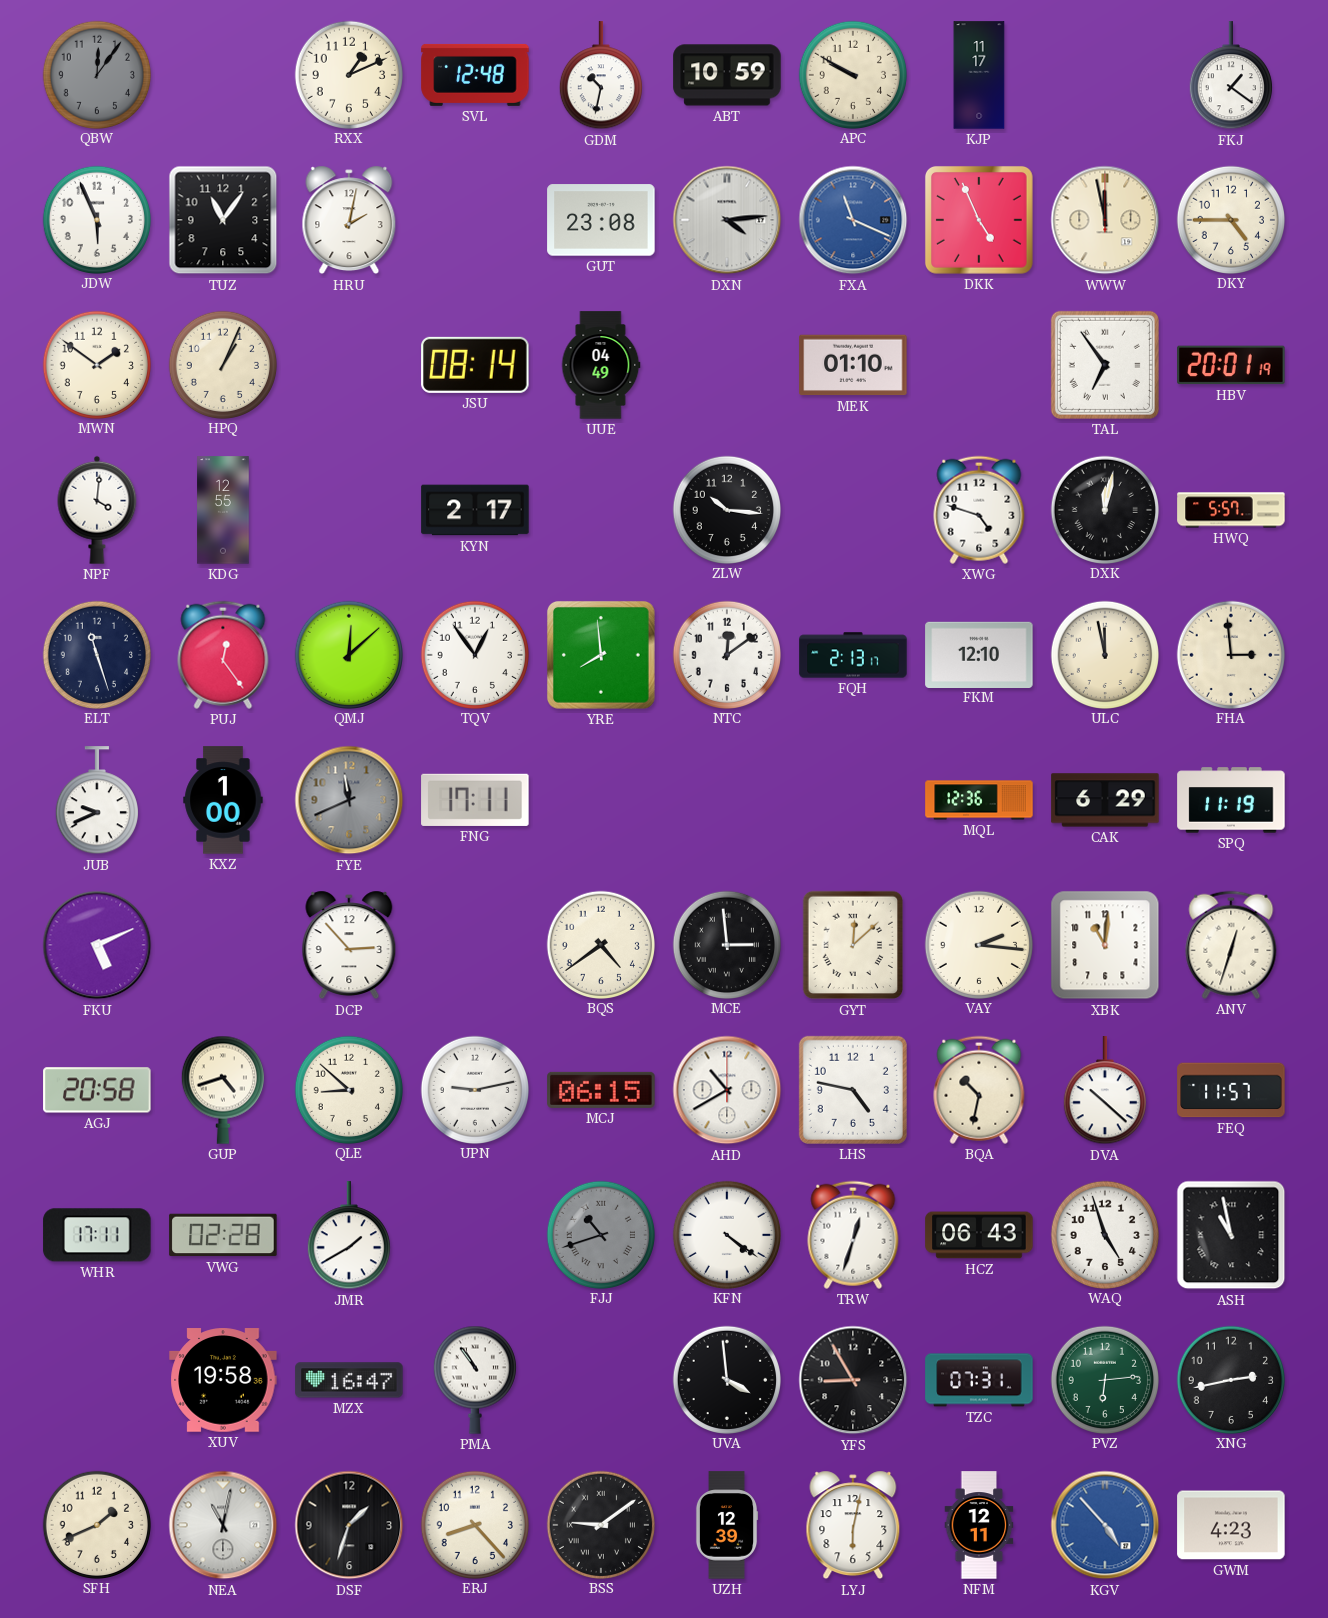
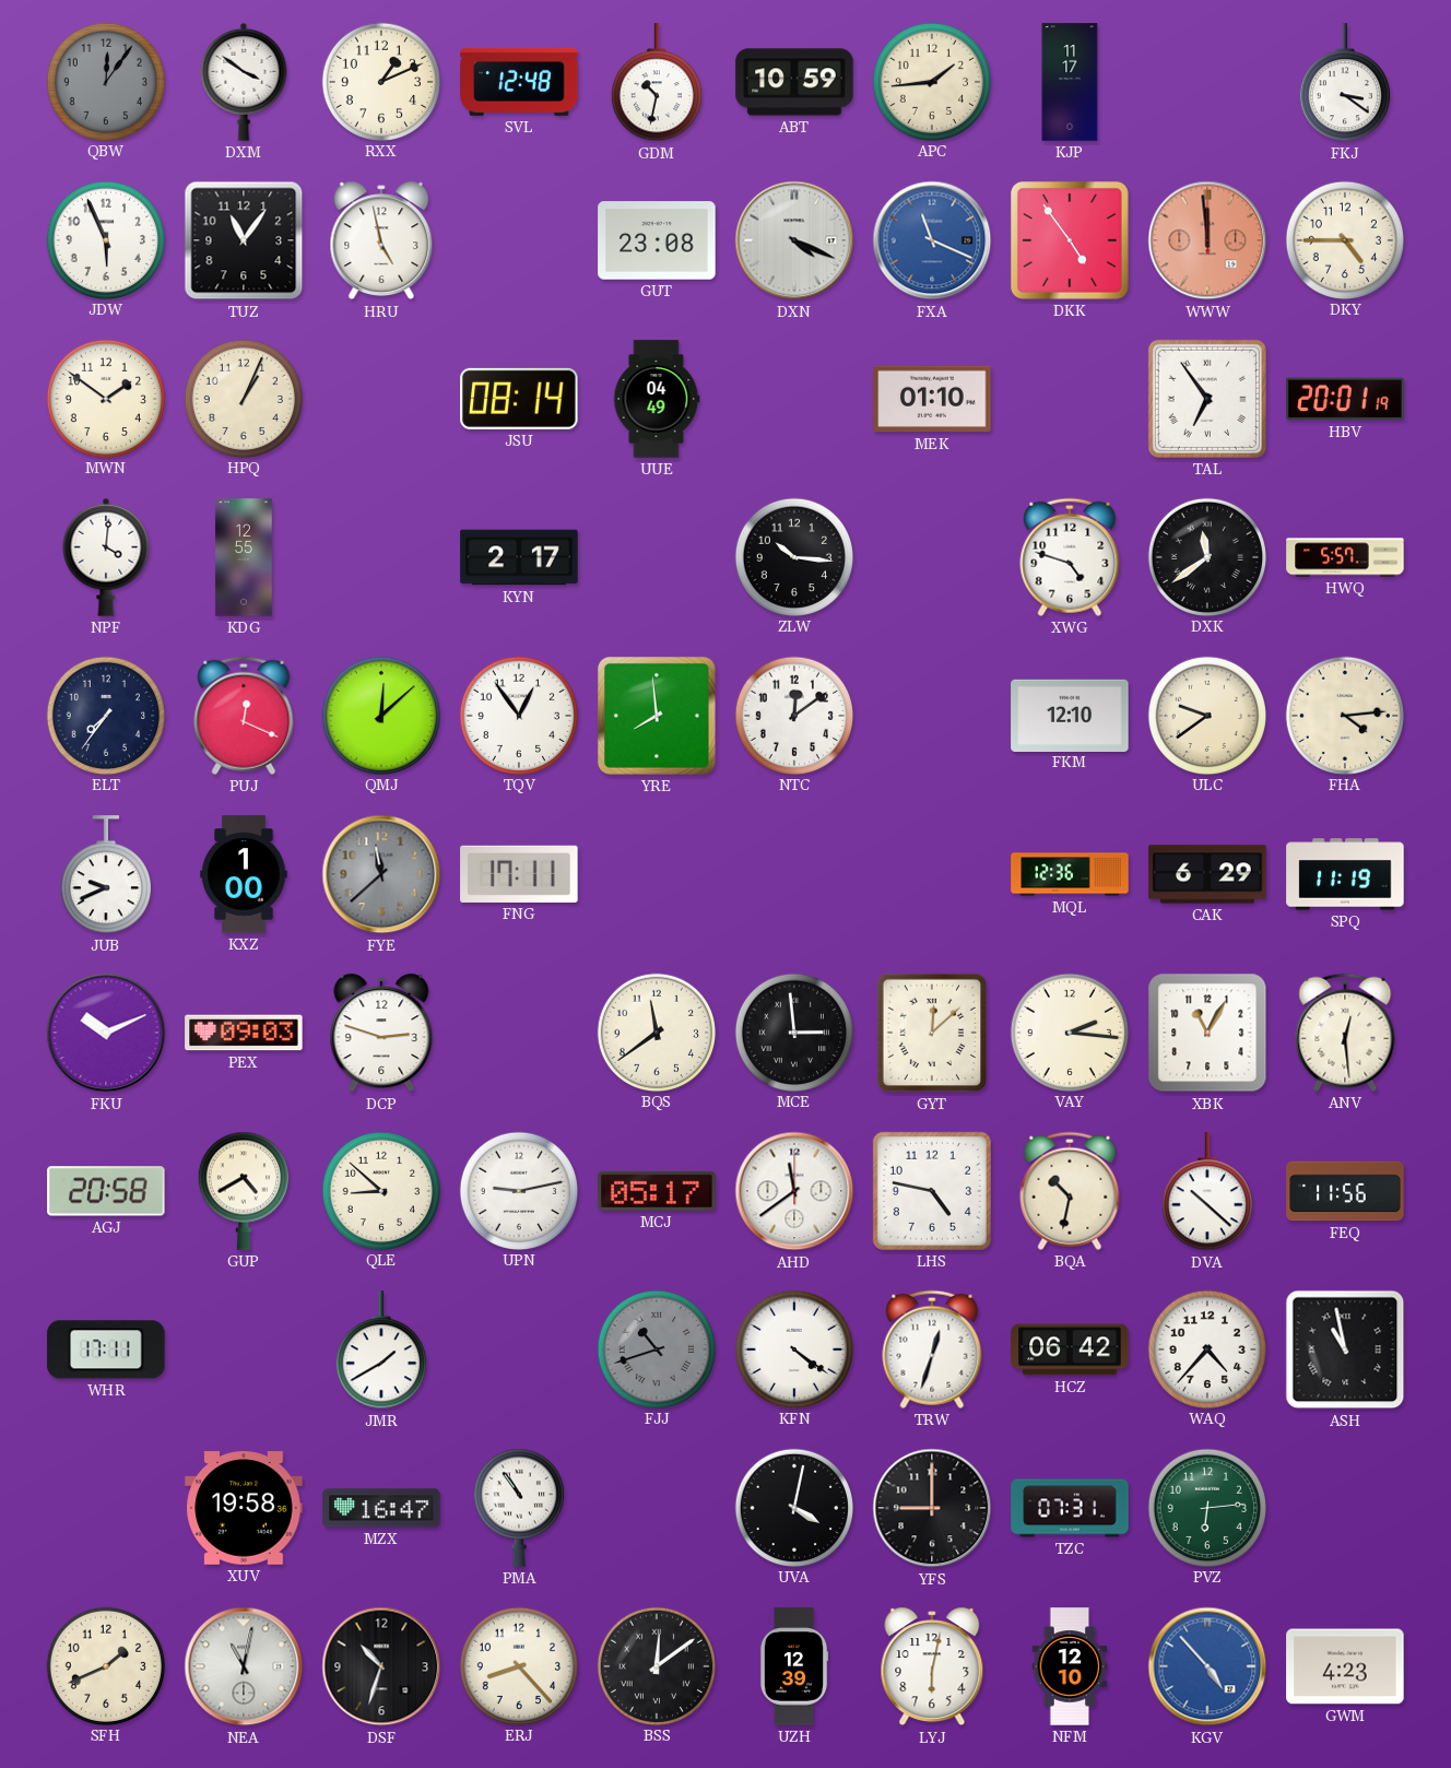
DXM: none -> 3:51 (244, 82)
APC: 9:50 -> 1:44 (931, 81)
FKJ: 1:21 -> 3:21 (1345, 83)
HRU: 2:02 -> 4:58 (381, 240)
DXN: 4:14 -> 4:19 (794, 240)
DKK: 4:56 -> 4:54 (1070, 240)
WWW: 11:58 -> 11:59 (1207, 240)
WWW dial: cream -> salmon (1207, 240)
DXK: 12:02 -> 11:39 (1206, 556)
ELT: 11:27 -> 7:36 (105, 715)
PUJ: 12:24 -> 12:19 (244, 716)
FQH: 2:13 -> none (853, 655)
ULC: 11:58 -> 9:39 (1206, 715)
FHA: 2:59 -> 4:14 (1344, 715)
FYE: 11:41 -> 11:38 (381, 874)
FKU: 5:11 -> 10:11 (106, 1033)
PEX: none -> 09:03 (244, 1033)
DCP: 2:53 -> 2:48 (381, 1033)
BQS: 4:39 -> 11:39 (656, 1032)
XBK: 11:01 -> 11:05 (1207, 1033)
ANV: 12:33 -> 12:29 (1345, 1033)
GUP: 4:42 -> 4:40 (244, 1191)
MCJ: 06:15 -> 05:17 (657, 1191)
AHD: 10:40 -> 11:39 (794, 1191)
FEQ: 11:57 -> 11:56 (1345, 1191)
VWG: 02:28 -> none (223, 1235)
HCZ: 06:43 -> 06:42 (1070, 1349)
WAQ: 4:57 -> 4:37 (1206, 1348)
UVA: 3:59 -> 4:02 (793, 1507)
YFS: 8:55 -> 9:00 (932, 1508)
XNG: 2:43 -> none (1230, 1379)
DSF: 1:33 -> 10:33 (381, 1666)
BSS: 9:09 -> 12:09 (656, 1665)
NFM: 12:11 -> 12:10 (1070, 1666)
